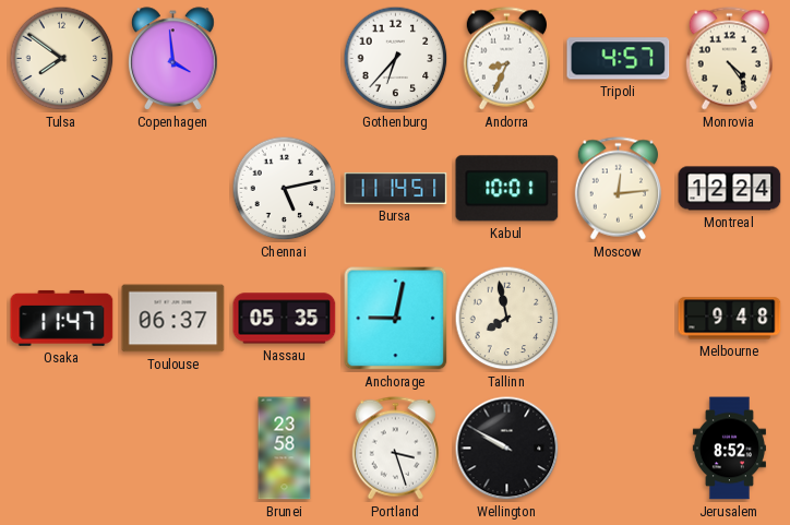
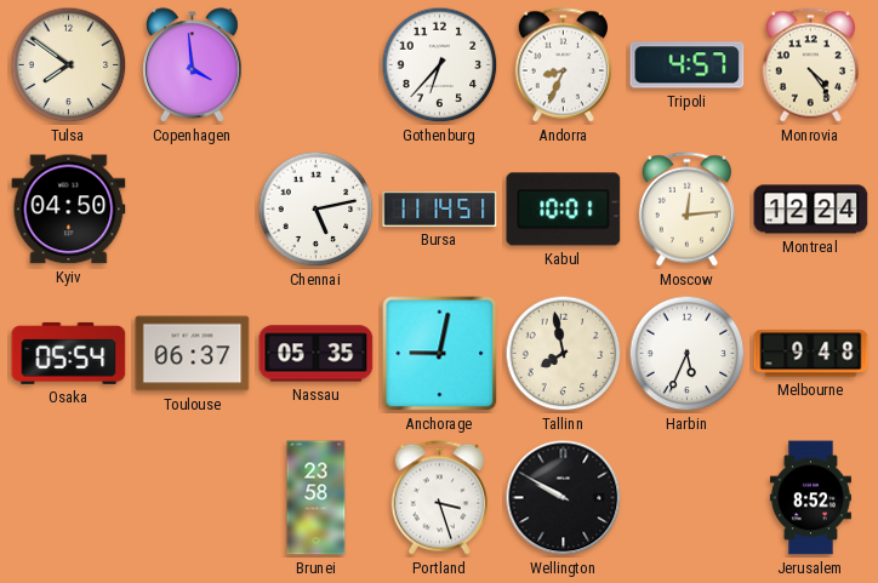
Kyiv: none -> 04:50 (69, 210)
Osaka: 11:47 -> 05:54 (69, 353)
Harbin: none -> 5:34 (688, 354)
